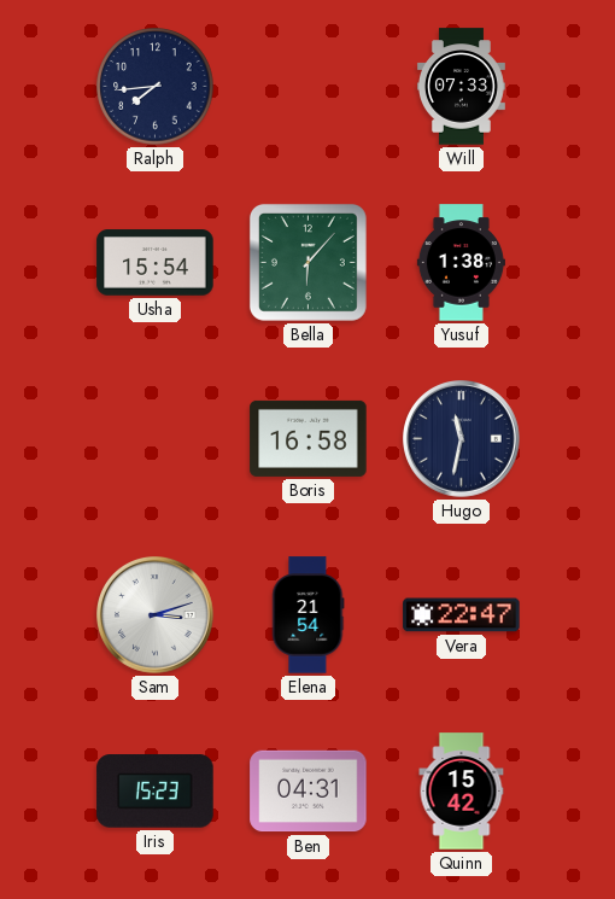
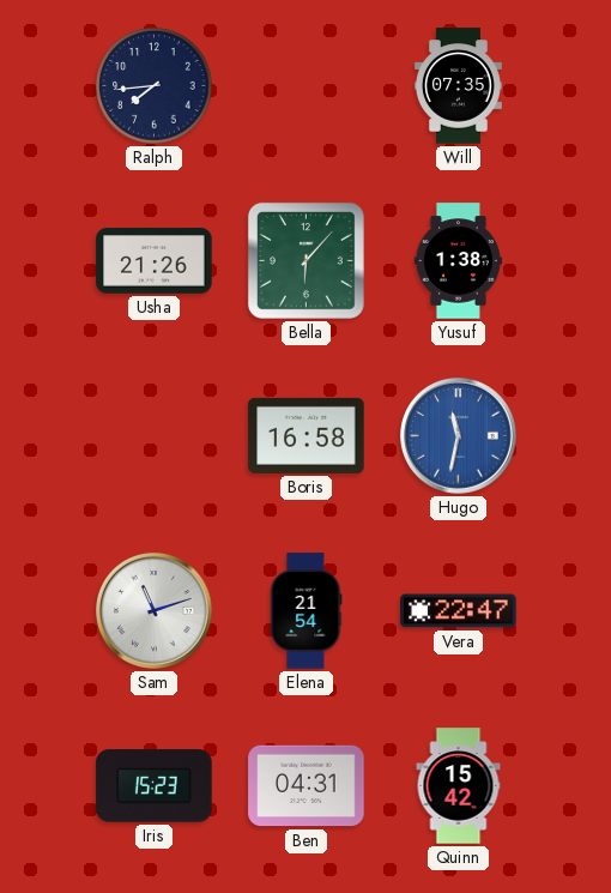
Will: 07:33 -> 07:35 (458, 86)
Usha: 15:54 -> 21:26 (155, 261)
Hugo dial: navy -> blue (459, 436)
Sam: 3:12 -> 11:12 (155, 611)
